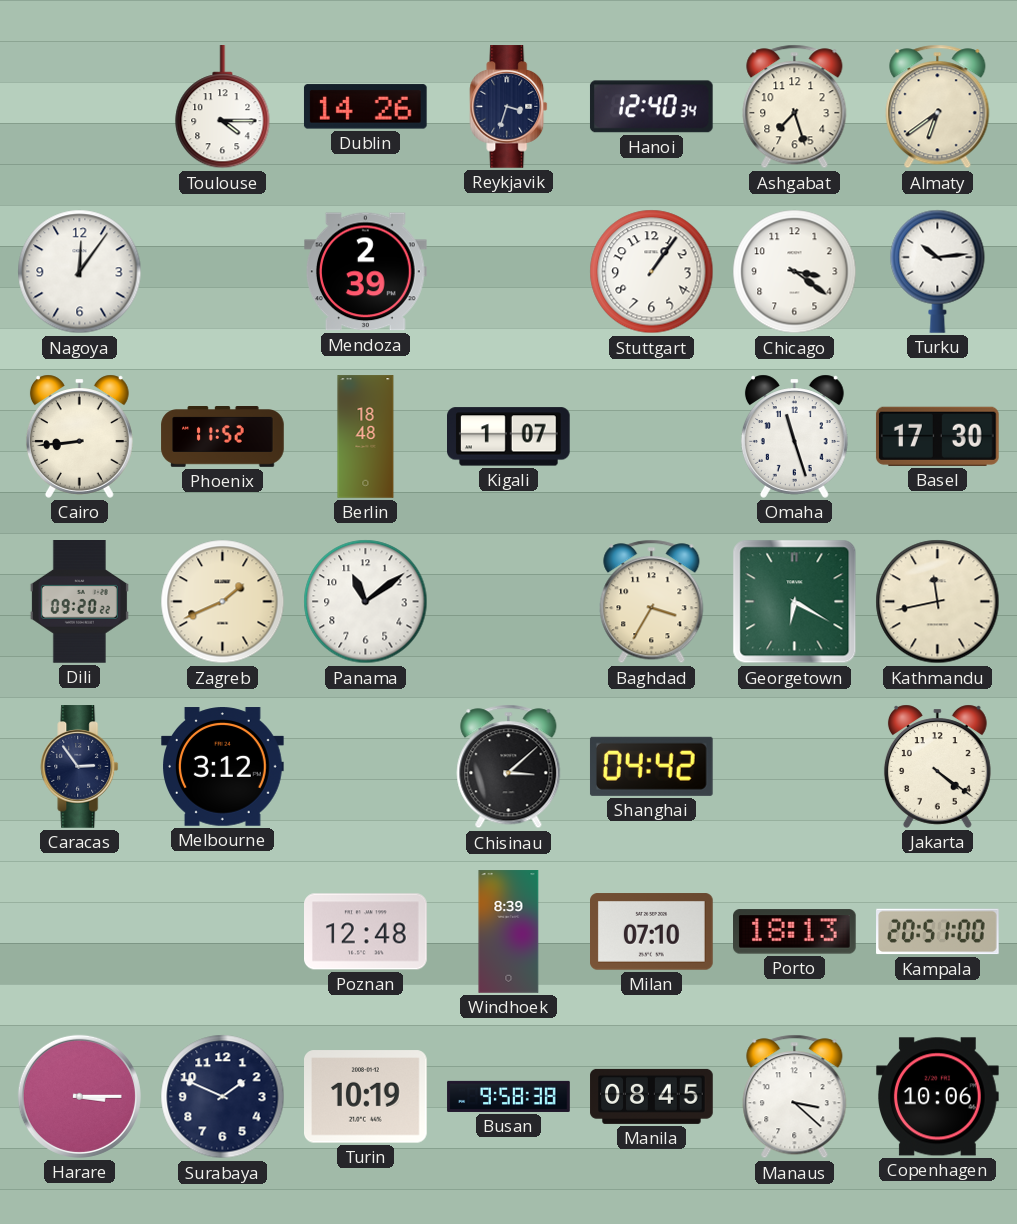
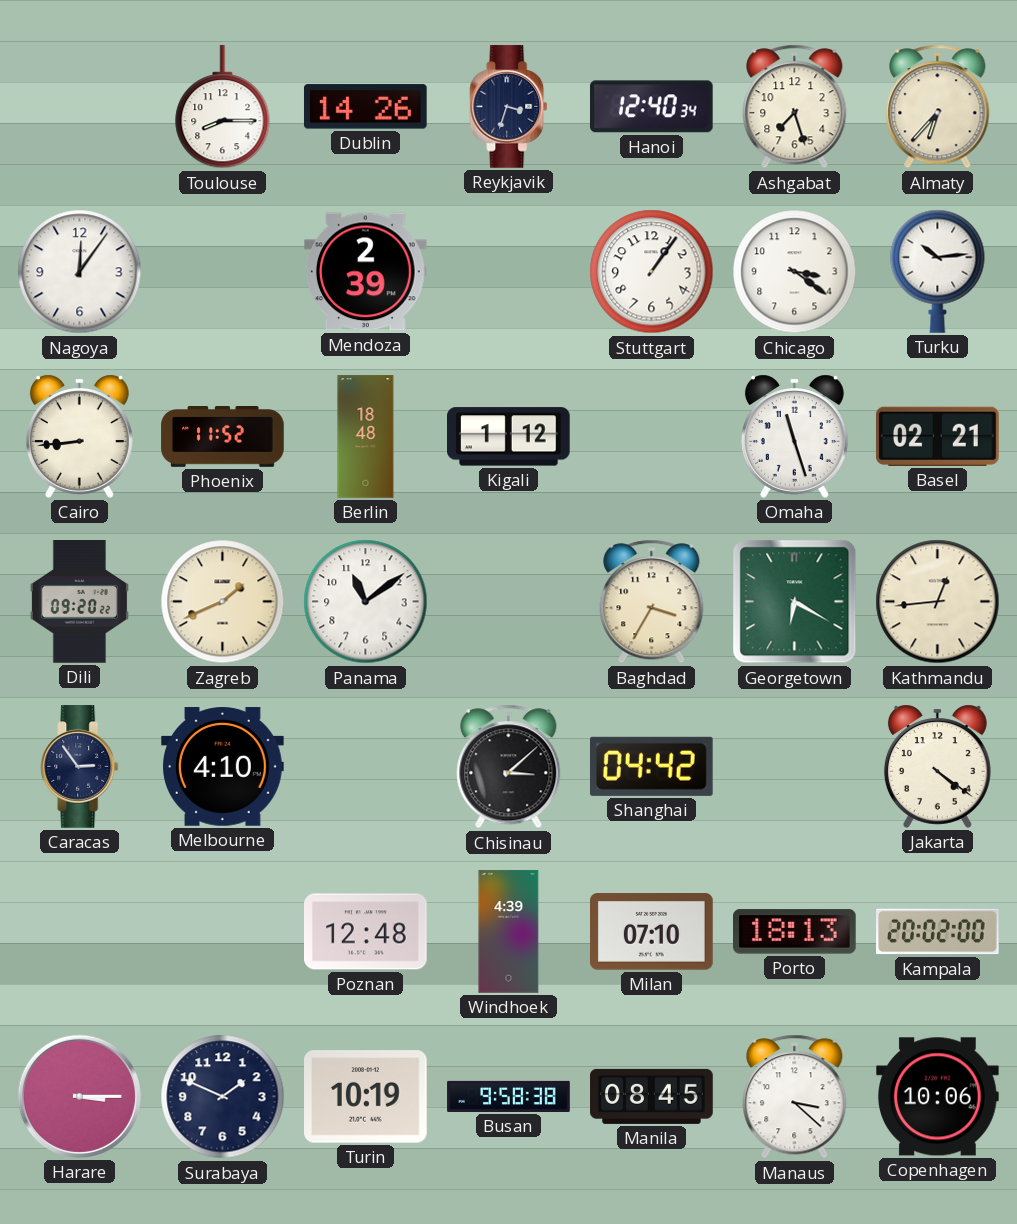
Toulouse: 4:15 -> 8:15 (223, 107)
Almaty: 6:39 -> 6:37 (938, 107)
Kigali: 1:07 -> 1:12 (509, 437)
Basel: 17:30 -> 02:21 (938, 436)
Kathmandu: 11:43 -> 12:44 (938, 602)
Melbourne: 3:12 -> 4:10 (223, 767)
Windhoek: 8:39 -> 4:39 (509, 932)
Kampala: 20:51 -> 20:02 (938, 932)
